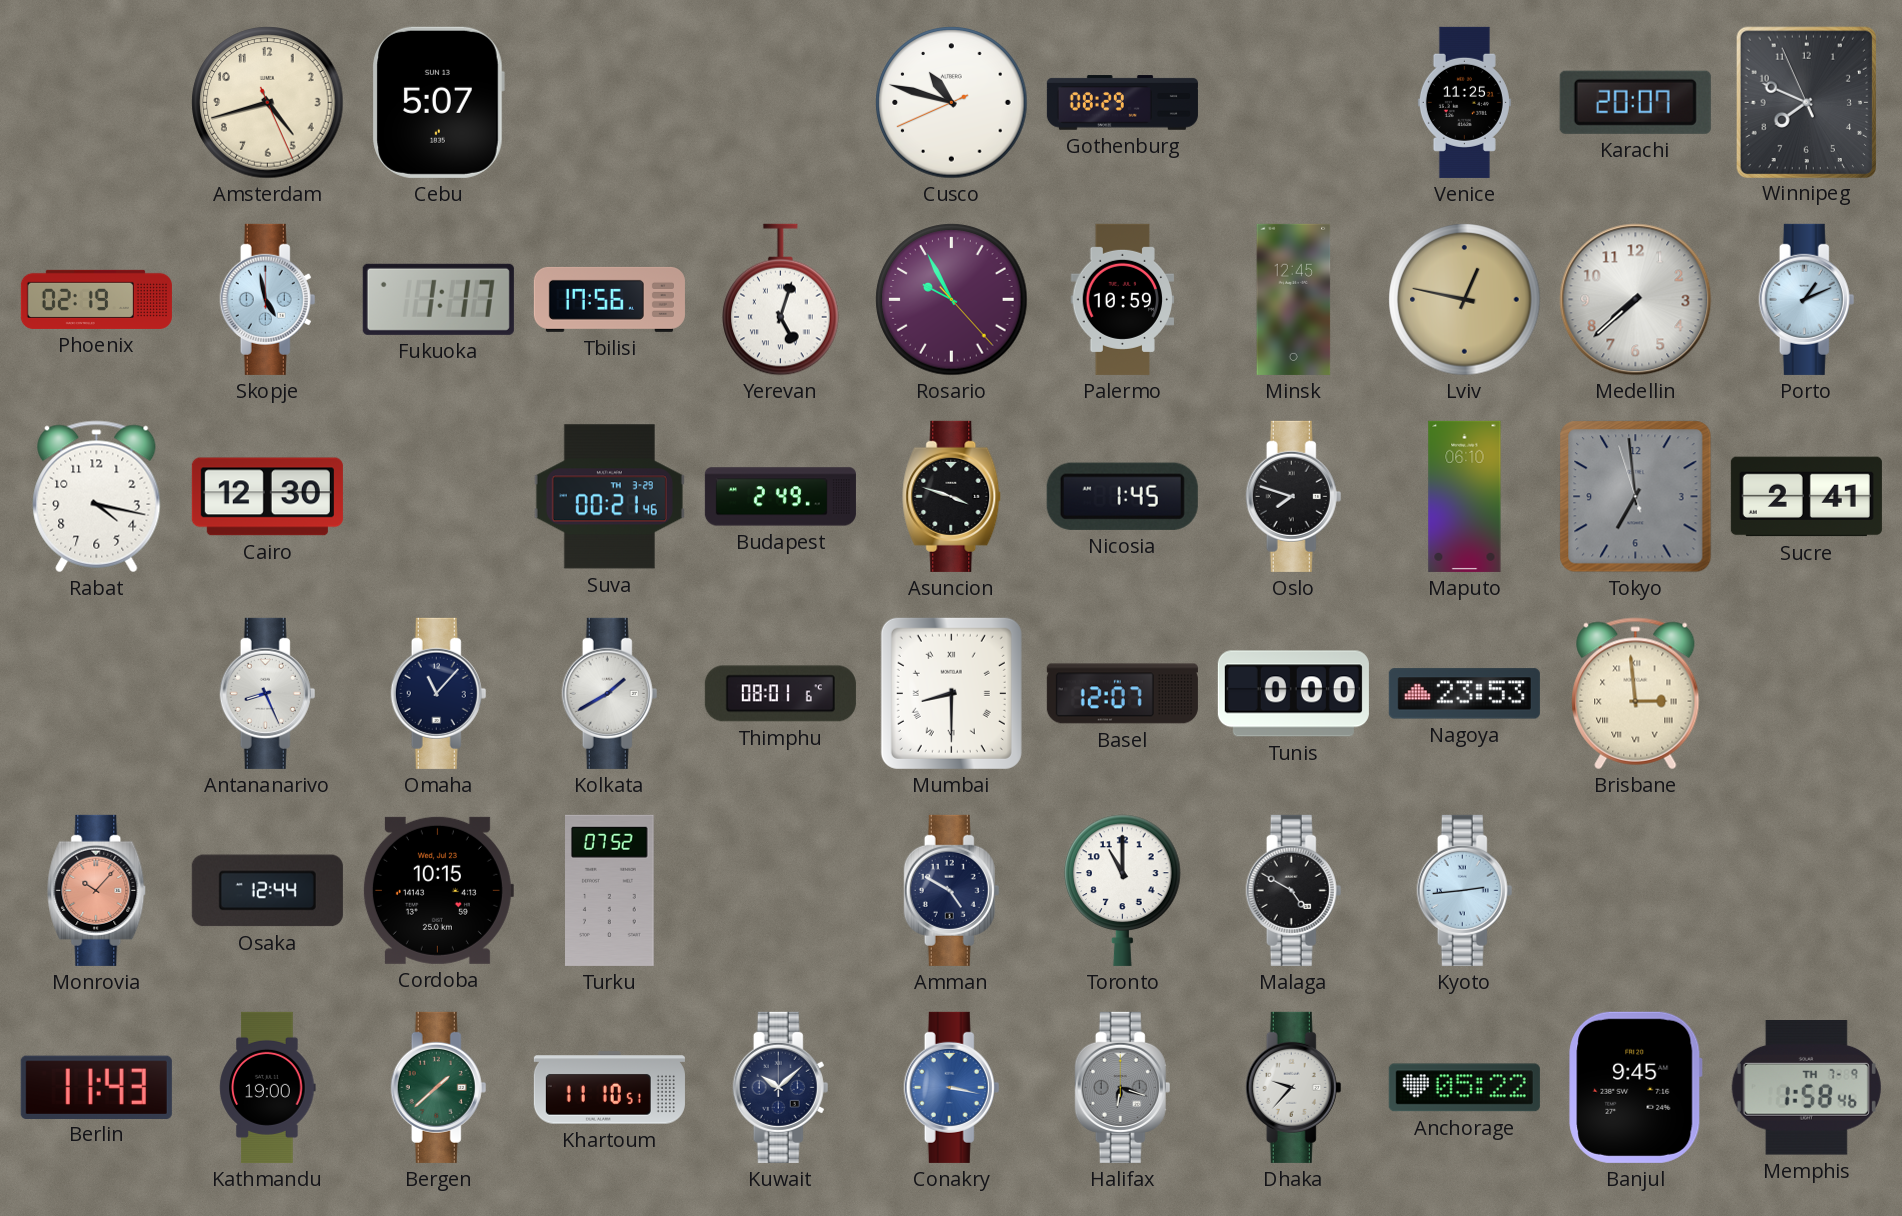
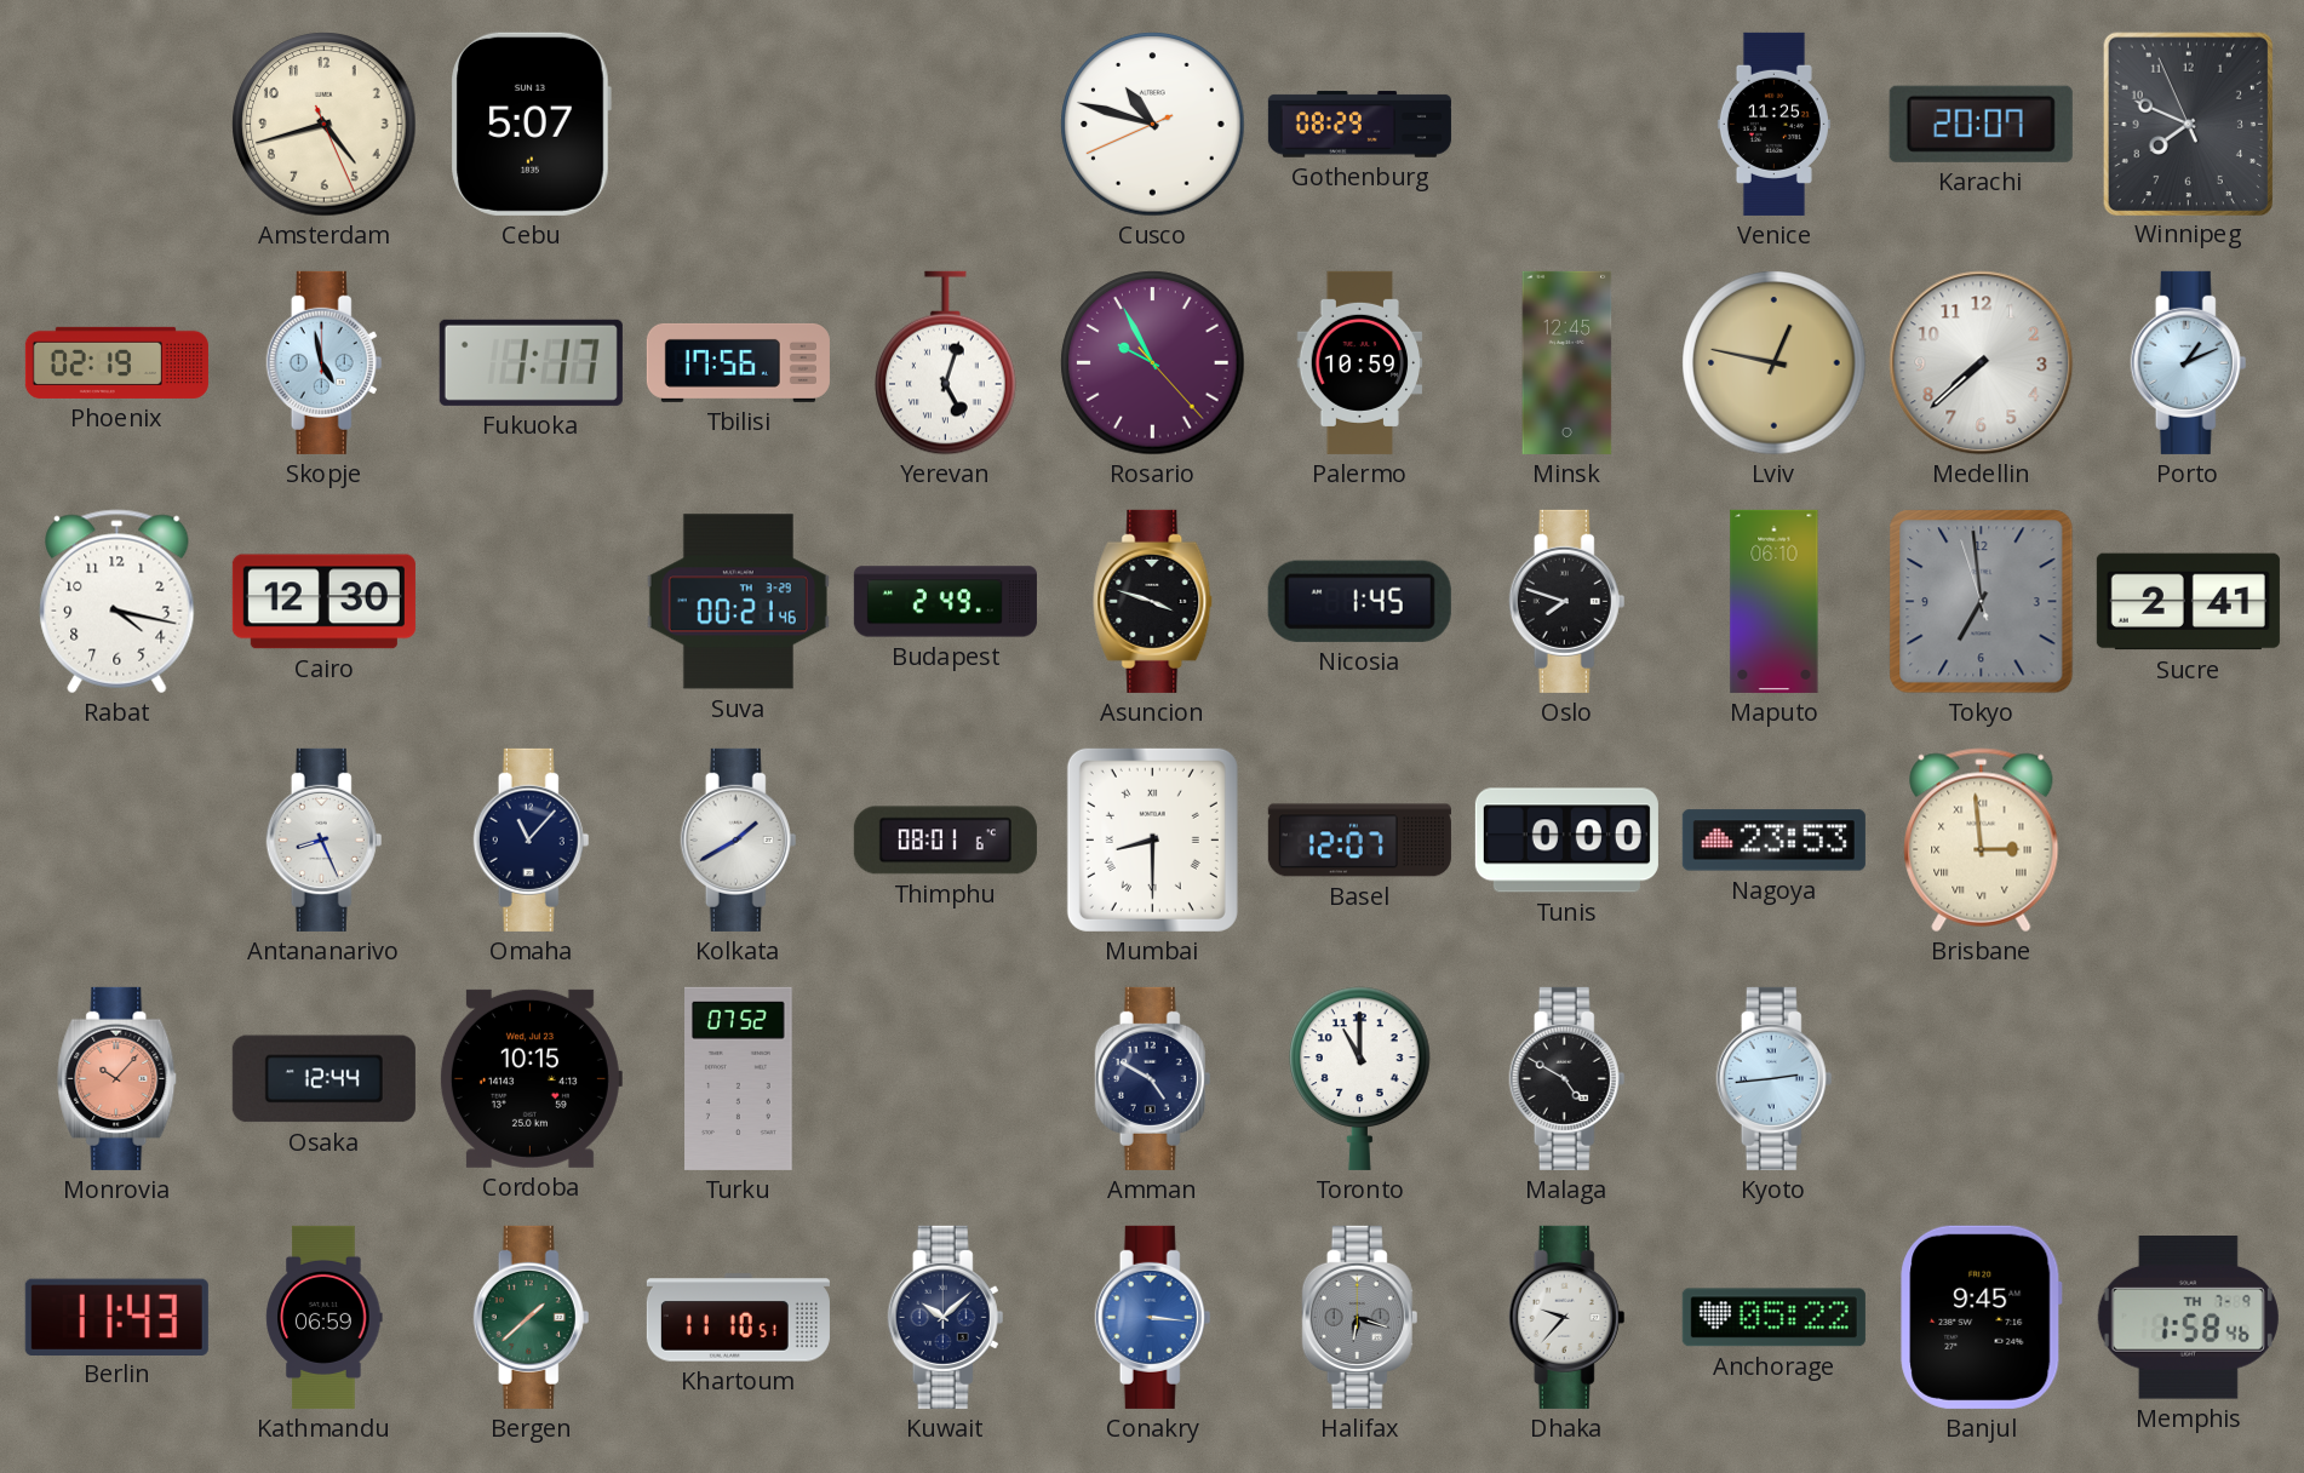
Kathmandu: 19:00 -> 06:59 (325, 1317)
Conakry: 3:17 -> 3:16 (1153, 1317)
